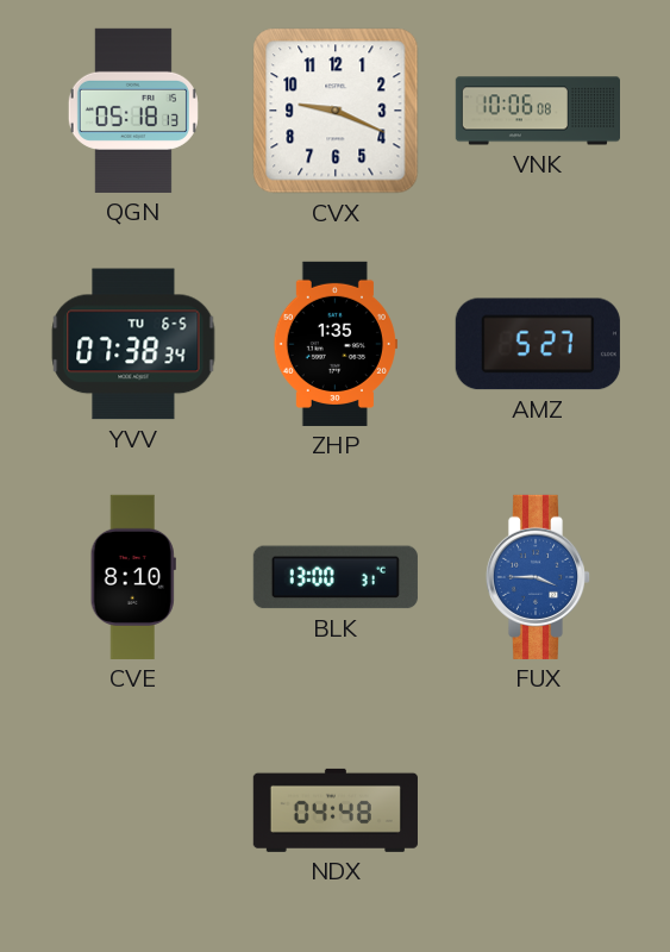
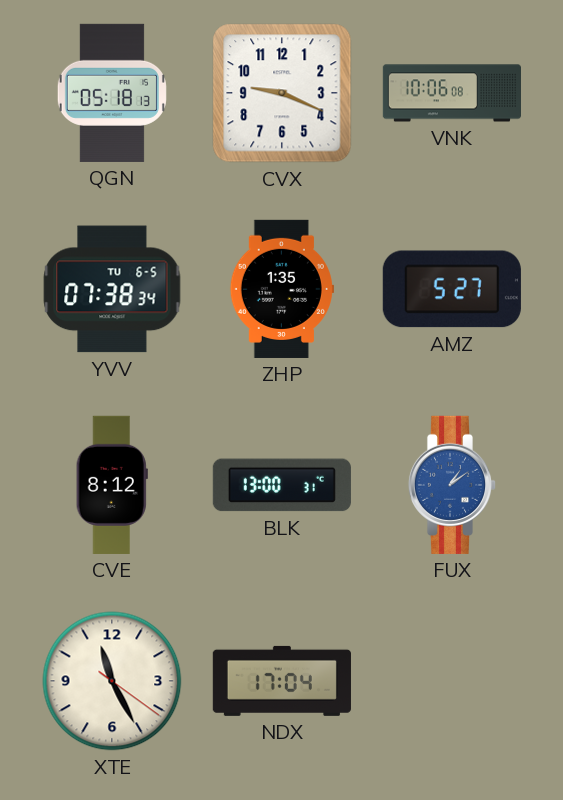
CVE: 8:10 -> 8:12 (112, 485)
FUX: 3:45 -> 1:09 (452, 485)
XTE: none -> 11:25 (112, 681)
NDX: 04:48 -> 17:04 (282, 681)
